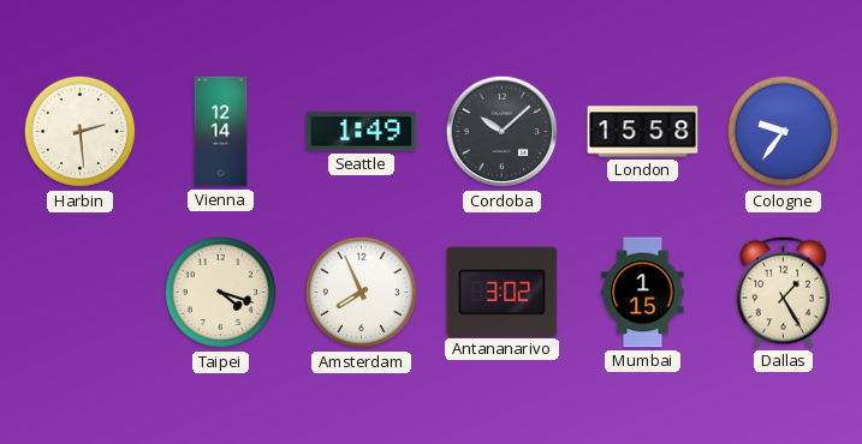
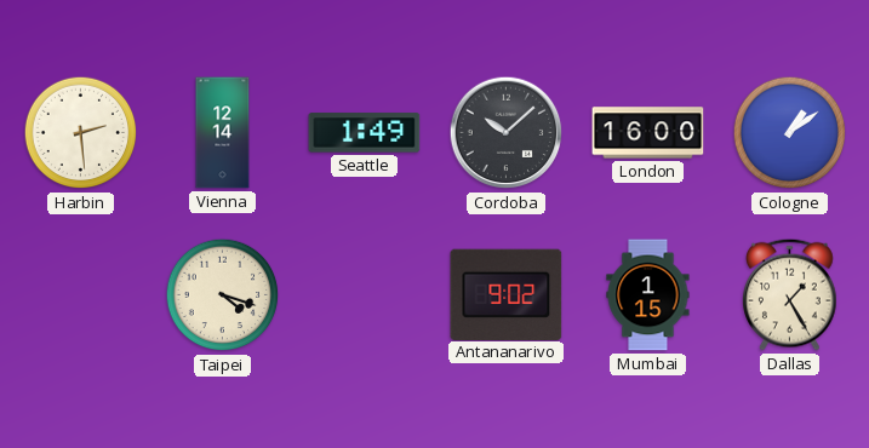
London: 15:58 -> 16:00 (648, 133)
Cologne: 9:36 -> 1:09 (790, 133)
Amsterdam: 7:56 -> none (362, 293)
Antananarivo: 3:02 -> 9:02 (507, 294)
